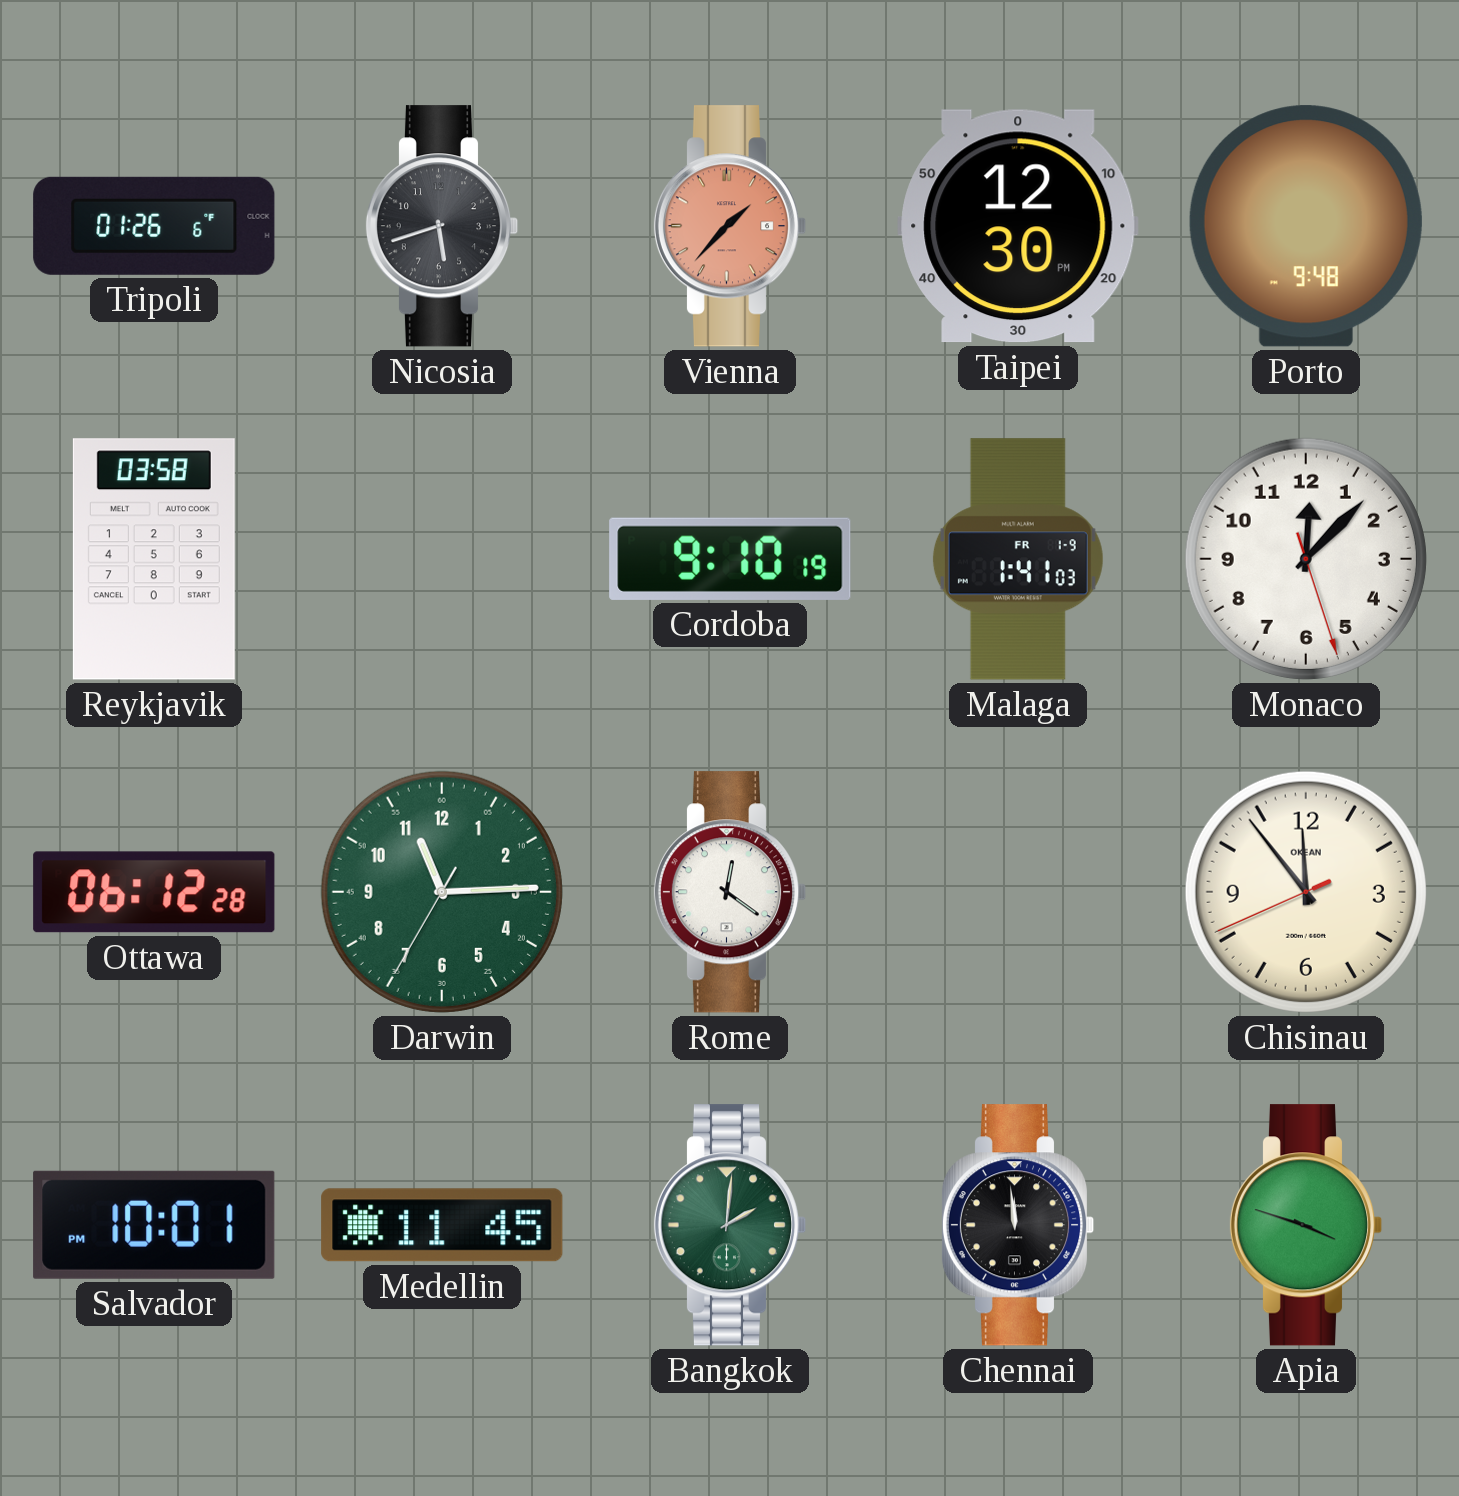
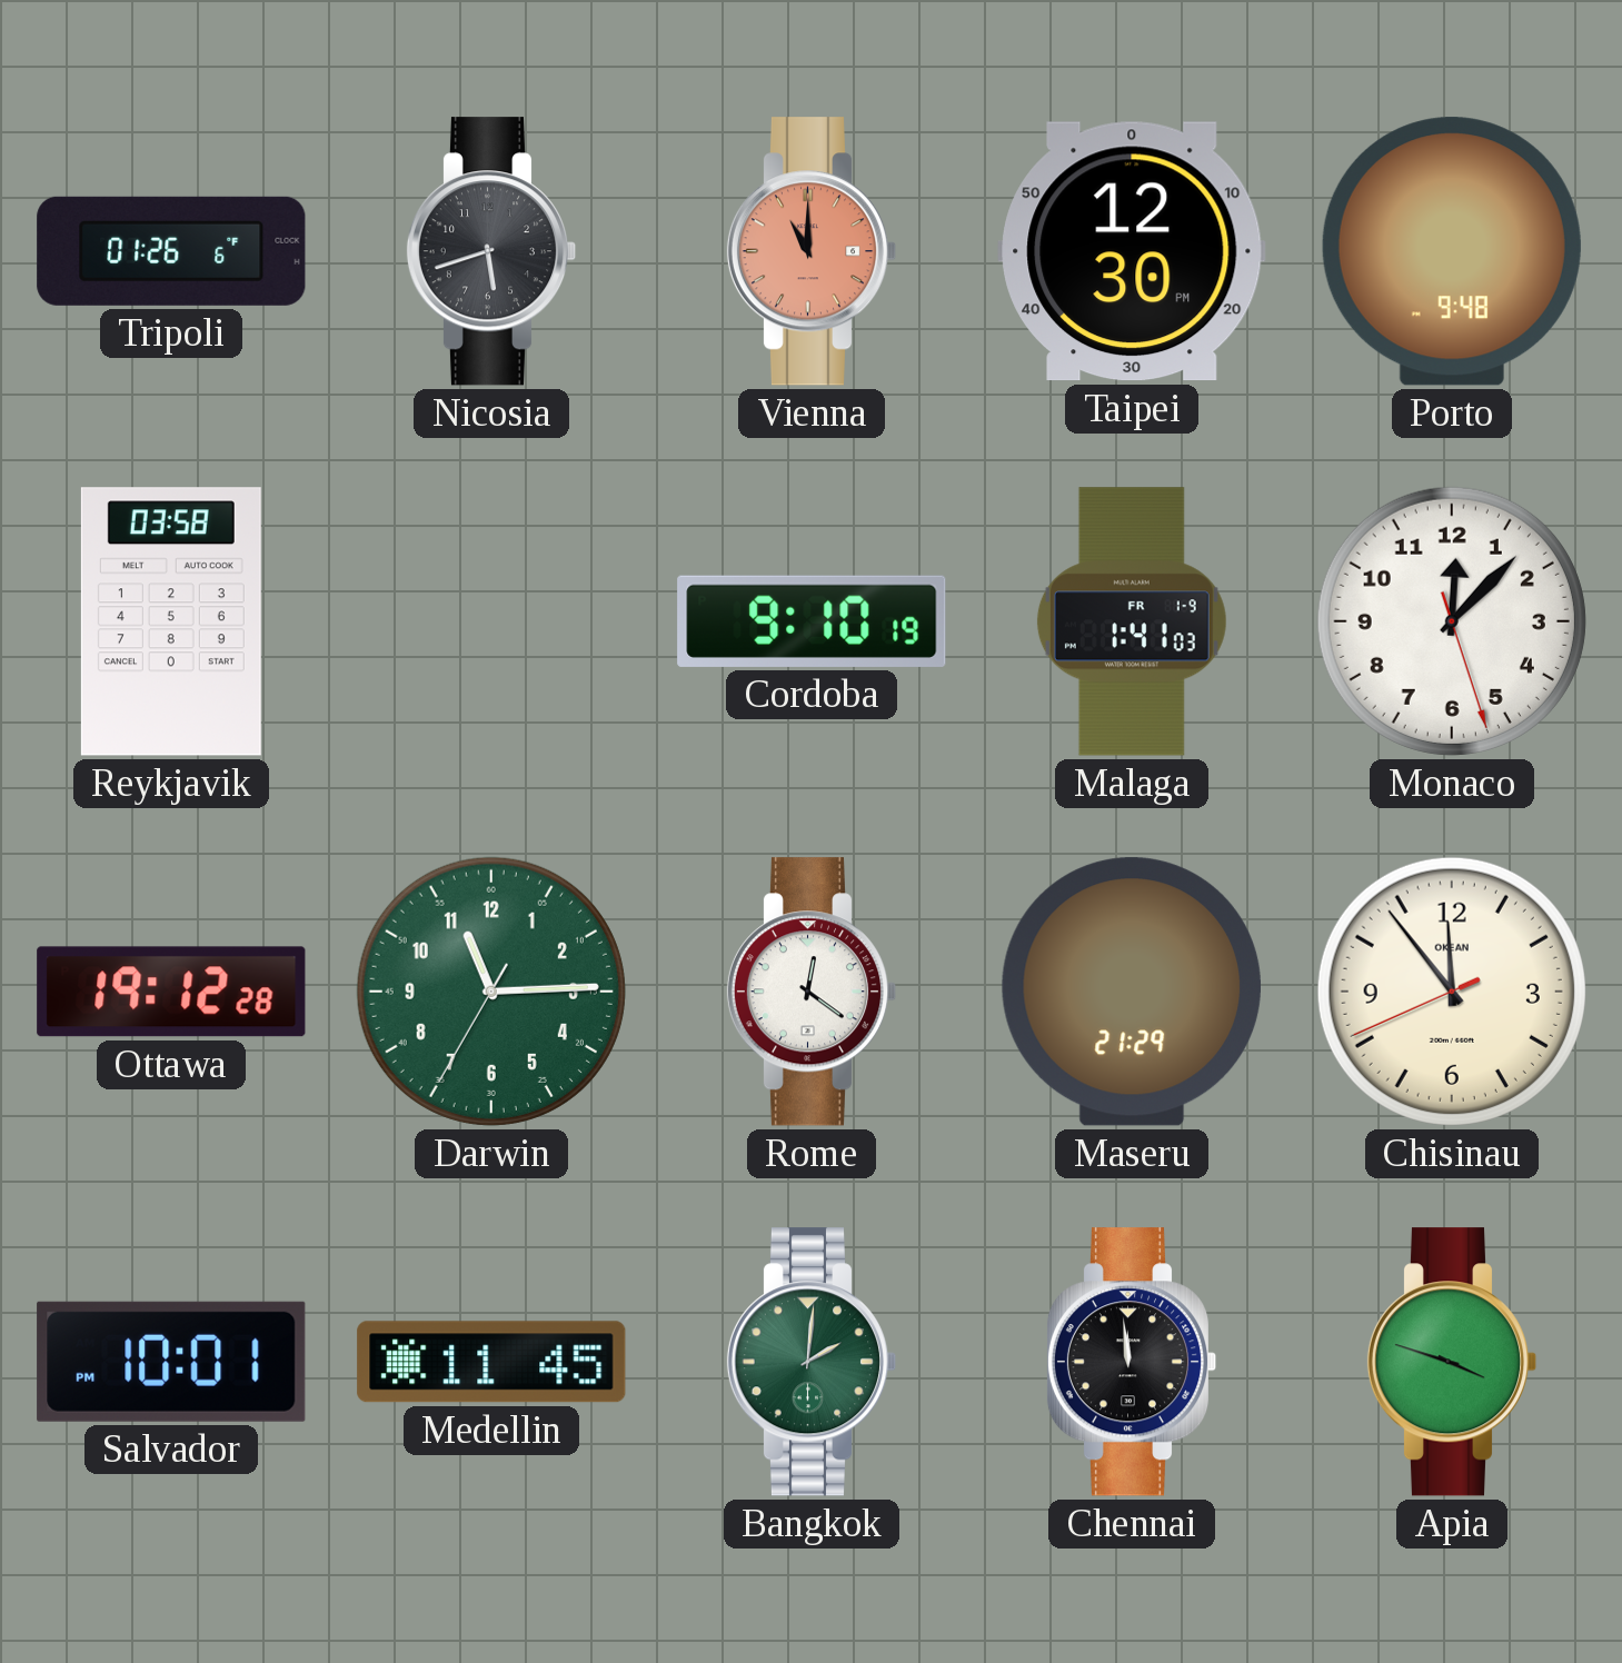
Vienna: 1:37 -> 11:00 (812, 251)
Ottawa: 06:12 -> 19:12 (171, 992)
Maseru: none -> 21:29 (1132, 992)
